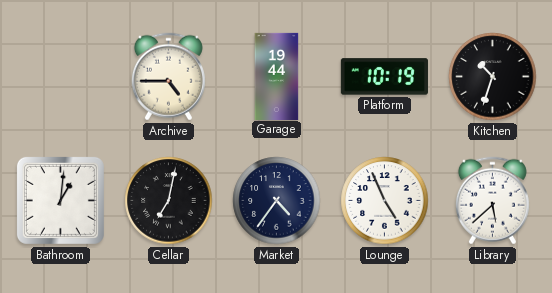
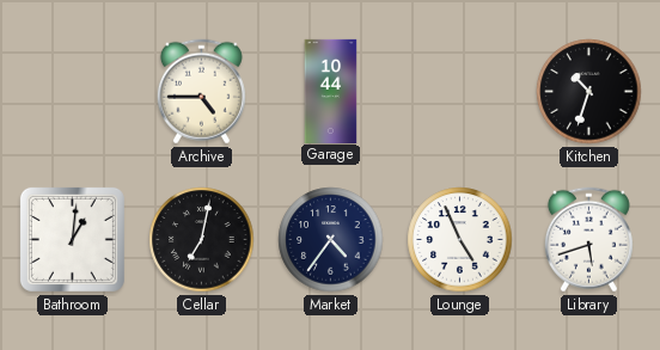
Garage: 19:44 -> 10:44 (331, 91)
Platform: 10:19 -> none (384, 77)
Library: 5:38 -> 5:42 (588, 240)
